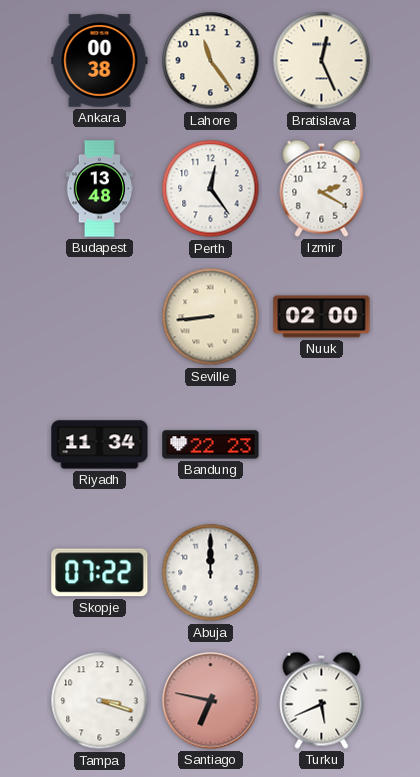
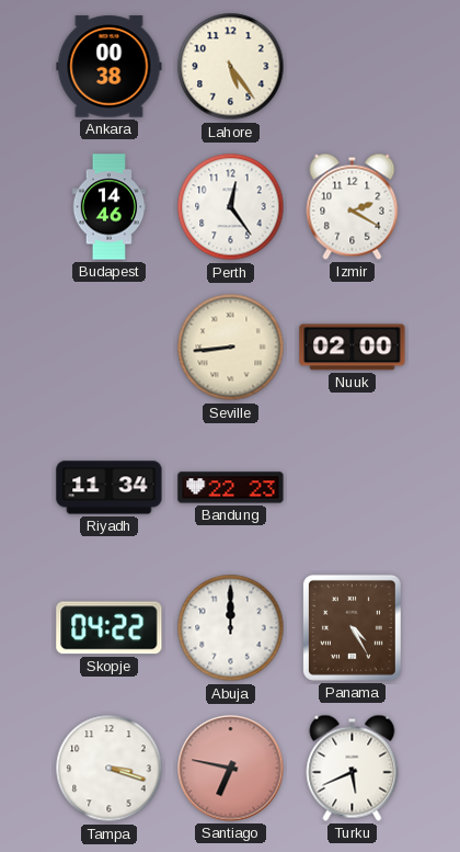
Lahore: 11:24 -> 5:24 (231, 67)
Bratislava: 12:26 -> none (322, 61)
Budapest: 13:48 -> 14:46 (110, 207)
Skopje: 07:22 -> 04:22 (110, 628)
Panama: none -> 4:25 (352, 627)
